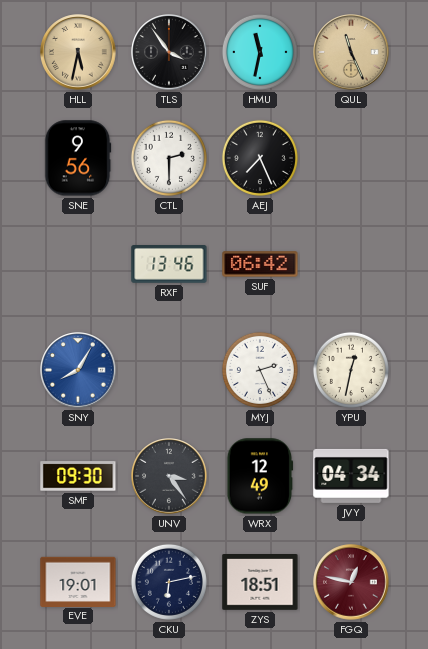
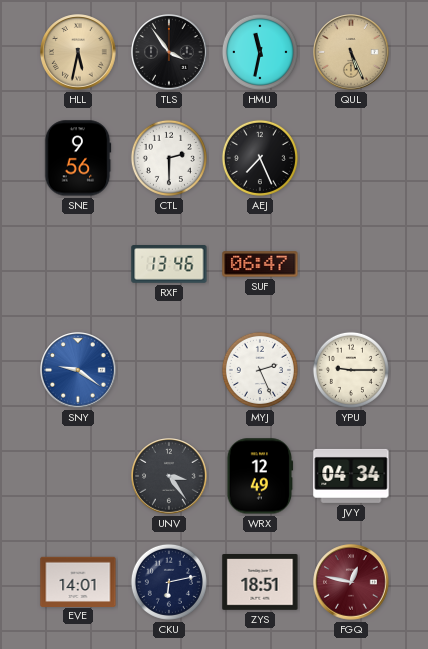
QUL: 11:26 -> 5:26 (351, 52)
SUF: 06:42 -> 06:47 (260, 264)
SNY: 8:05 -> 9:21 (78, 370)
YPU: 12:32 -> 9:15 (351, 370)
SMF: 09:30 -> none (78, 476)
EVE: 19:01 -> 14:01 (78, 581)
